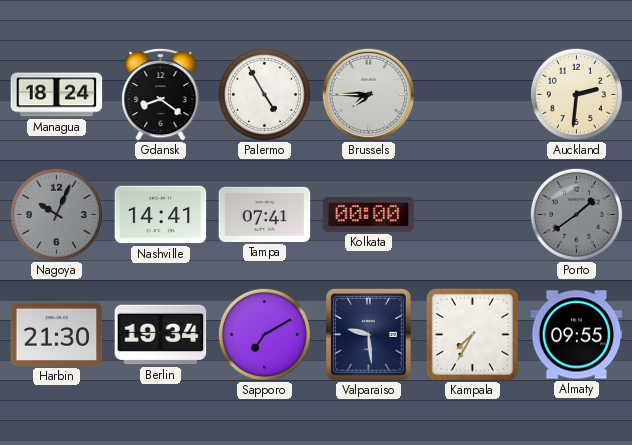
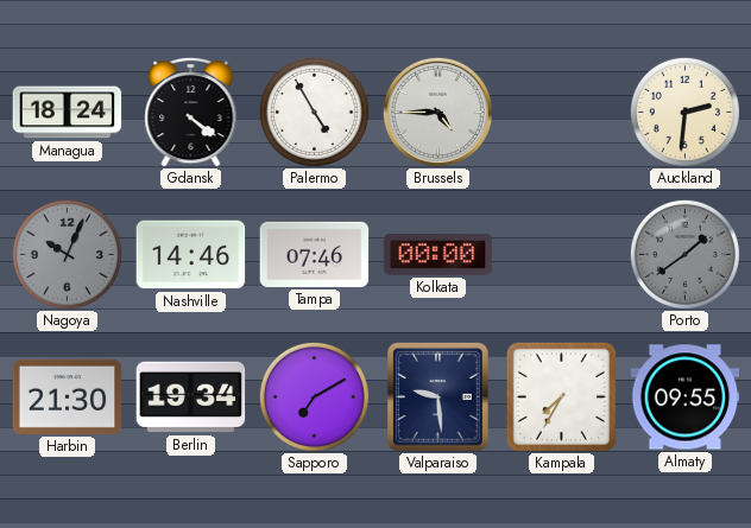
Gdansk: 8:21 -> 4:21 (191, 112)
Brussels: 7:45 -> 4:45 (437, 112)
Nashville: 14:41 -> 14:46 (191, 255)
Tampa: 07:41 -> 07:46 (315, 254)
